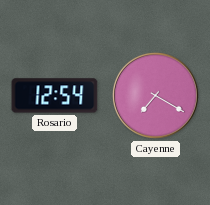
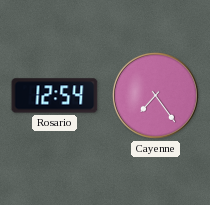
Cayenne: 7:20 -> 7:24 (155, 95)
